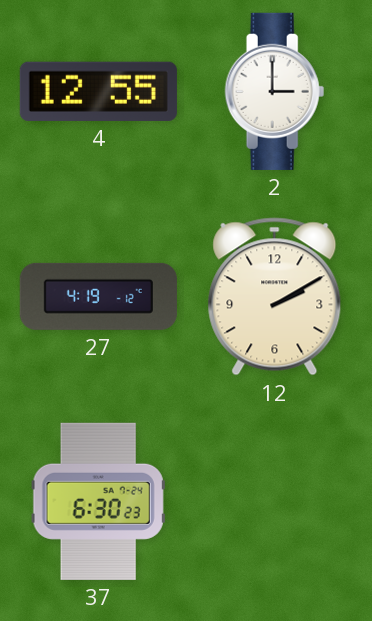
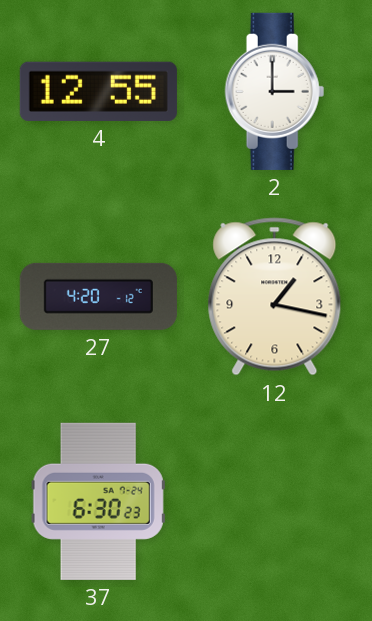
27: 4:19 -> 4:20 (98, 296)
12: 2:10 -> 1:17 (275, 297)
